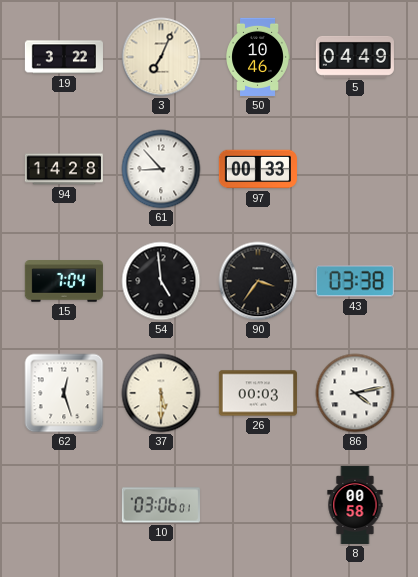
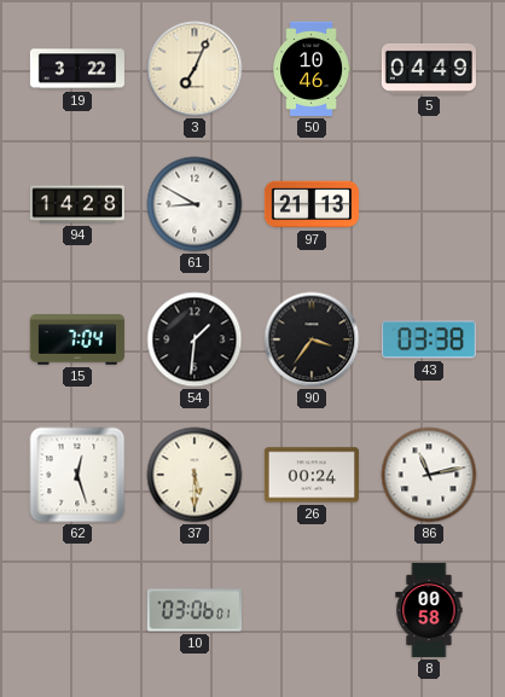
61: 8:53 -> 8:50 (195, 204)
97: 00:33 -> 21:13 (312, 204)
54: 4:59 -> 1:31 (195, 339)
26: 00:03 -> 00:24 (312, 475)
86: 4:13 -> 11:13 (429, 475)
